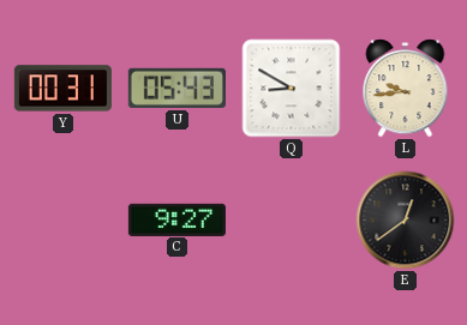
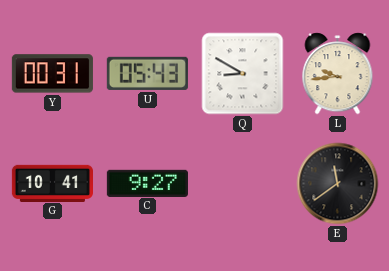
G: none -> 10:41 (52, 183)
E: 12:39 -> 11:39 (338, 184)
